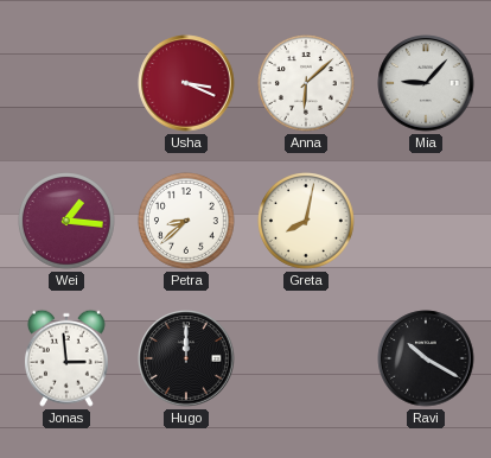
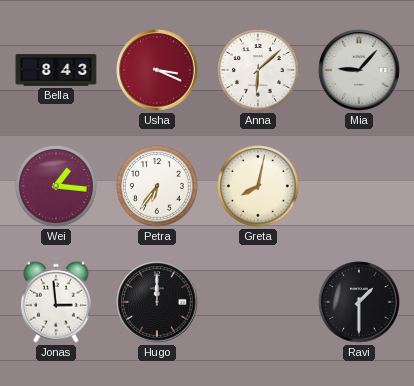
Bella: none -> 8:43 (56, 70)
Petra: 8:38 -> 6:36 (158, 187)
Ravi: 10:20 -> 1:30 (359, 302)
